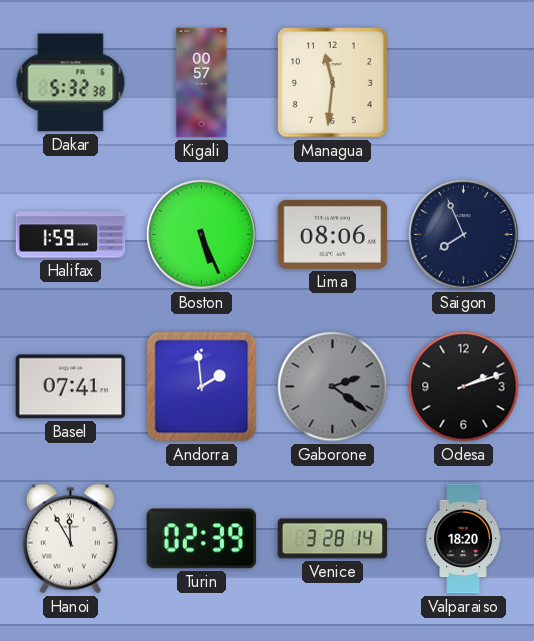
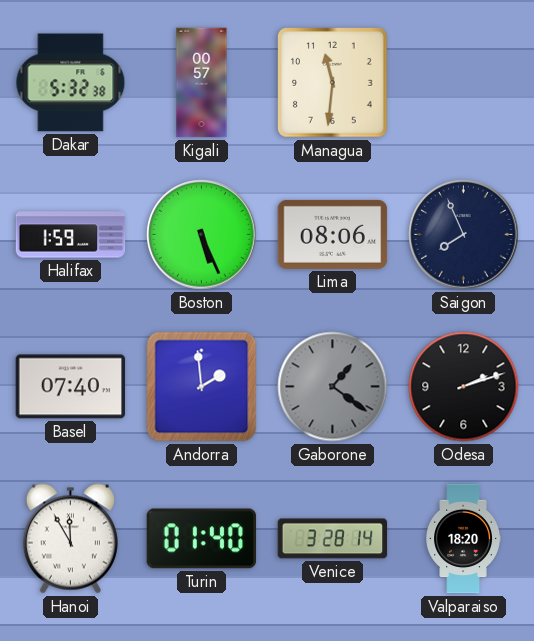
Basel: 07:41 -> 07:40 (71, 387)
Gaborone: 2:21 -> 1:21 (333, 387)
Turin: 02:39 -> 01:40 (202, 539)
